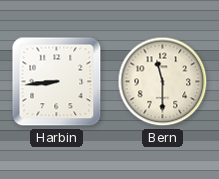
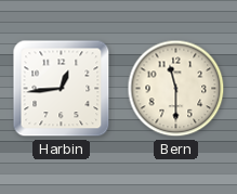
Harbin: 8:44 -> 12:44 (62, 89)
